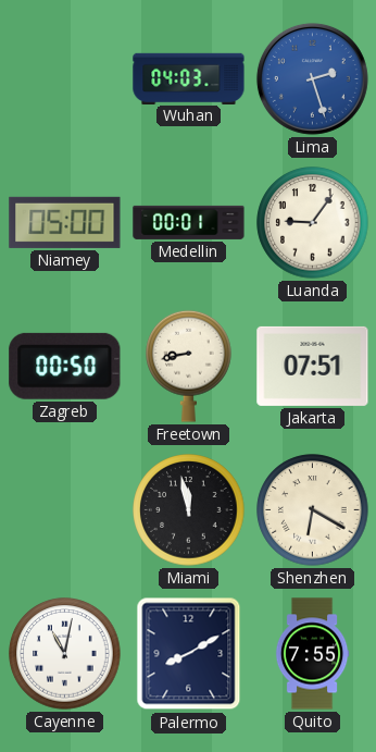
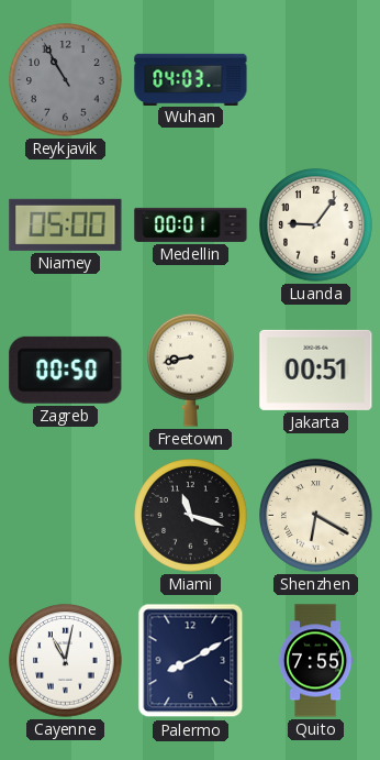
Reykjavik: none -> 10:55 (66, 80)
Lima: 2:27 -> none (312, 78)
Jakarta: 07:51 -> 00:51 (316, 370)
Miami: 11:58 -> 11:18 (191, 516)
